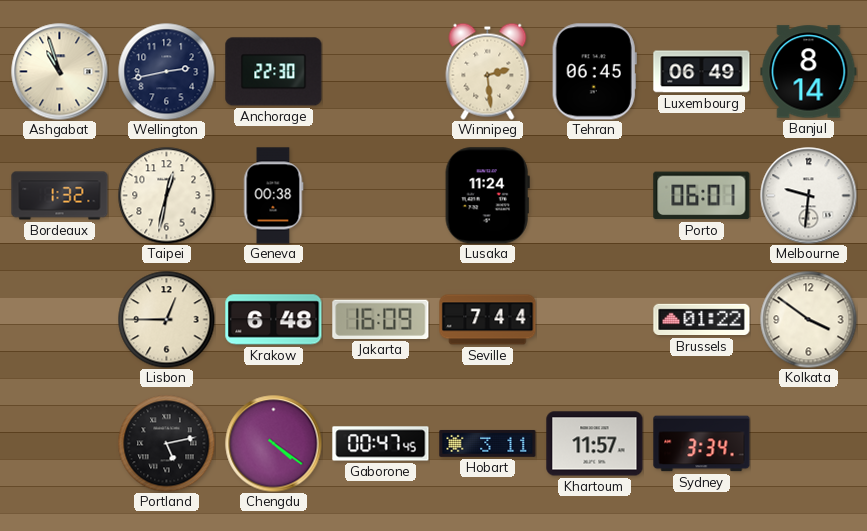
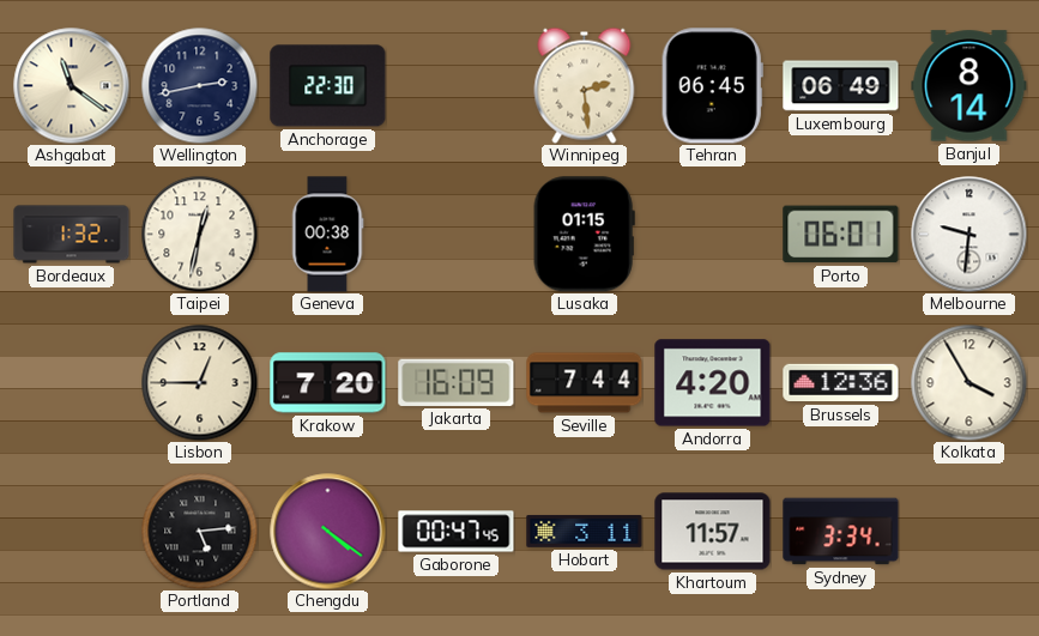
Ashgabat: 10:57 -> 11:21 (72, 86)
Lusaka: 11:24 -> 01:15 (584, 235)
Krakow: 6:48 -> 7:20 (328, 383)
Andorra: none -> 4:20 (713, 383)
Brussels: 01:22 -> 12:36 (841, 383)
Kolkata: 3:51 -> 3:55 (968, 382)
Portland: 5:13 -> 5:14 (199, 531)
